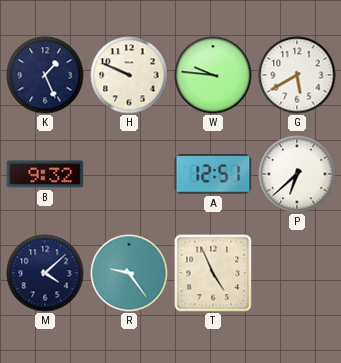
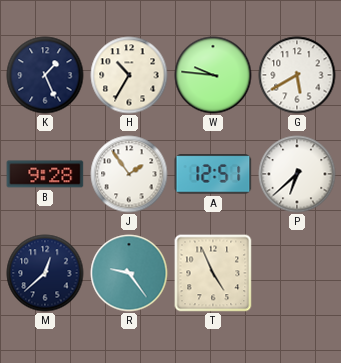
H: 9:49 -> 10:35 (129, 75)
B: 9:32 -> 9:28 (45, 174)
J: none -> 1:54 (129, 174)
M: 4:08 -> 12:38 (45, 273)
